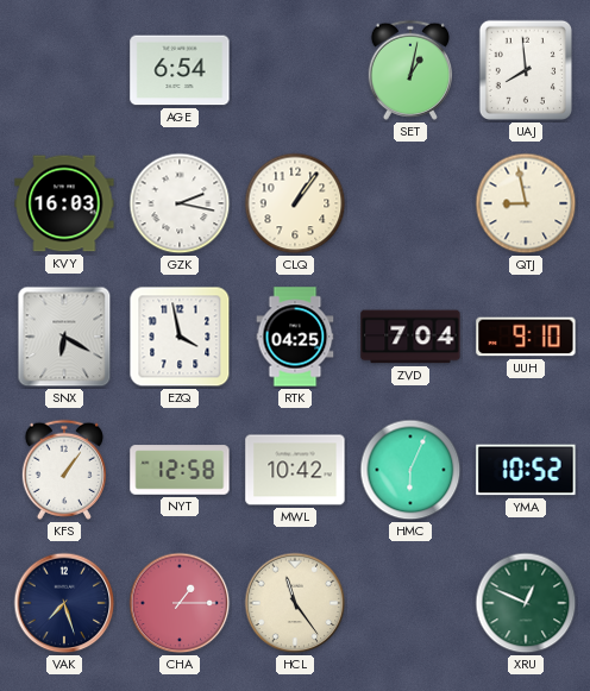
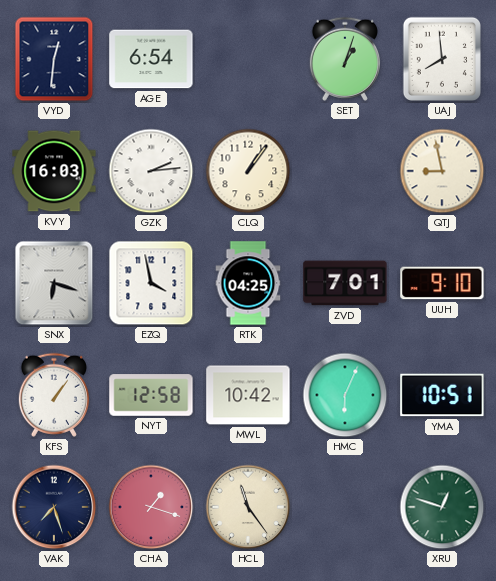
VYD: none -> 12:31 (54, 59)
SET: 1:02 -> 1:03 (345, 59)
GZK: 2:17 -> 2:14 (151, 171)
SNX: 6:20 -> 6:18 (54, 283)
ZVD: 7:04 -> 7:01 (345, 283)
YMA: 10:52 -> 10:51 (442, 395)
CHA: 1:15 -> 1:18 (151, 507)
XRU: 12:49 -> 12:48 (442, 507)
